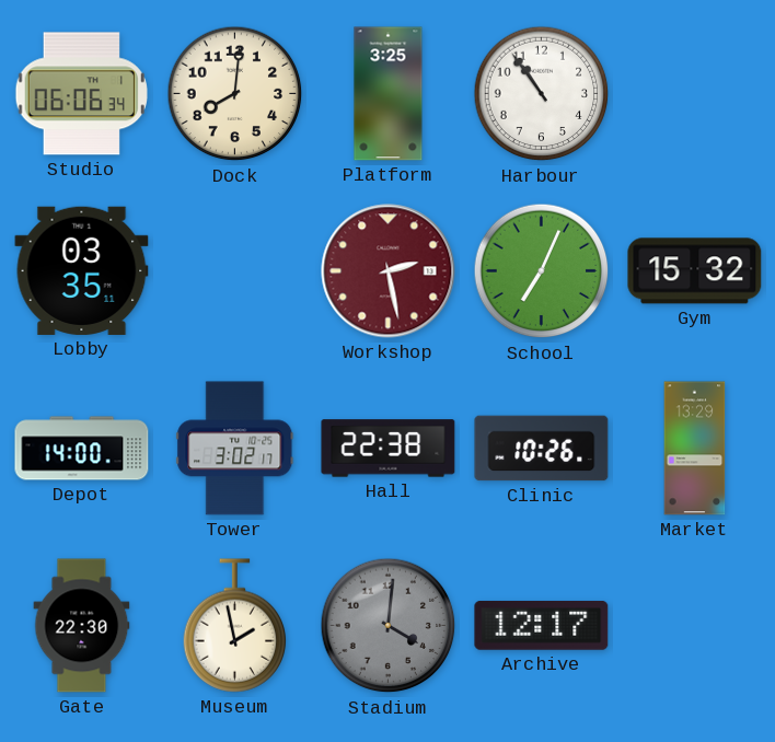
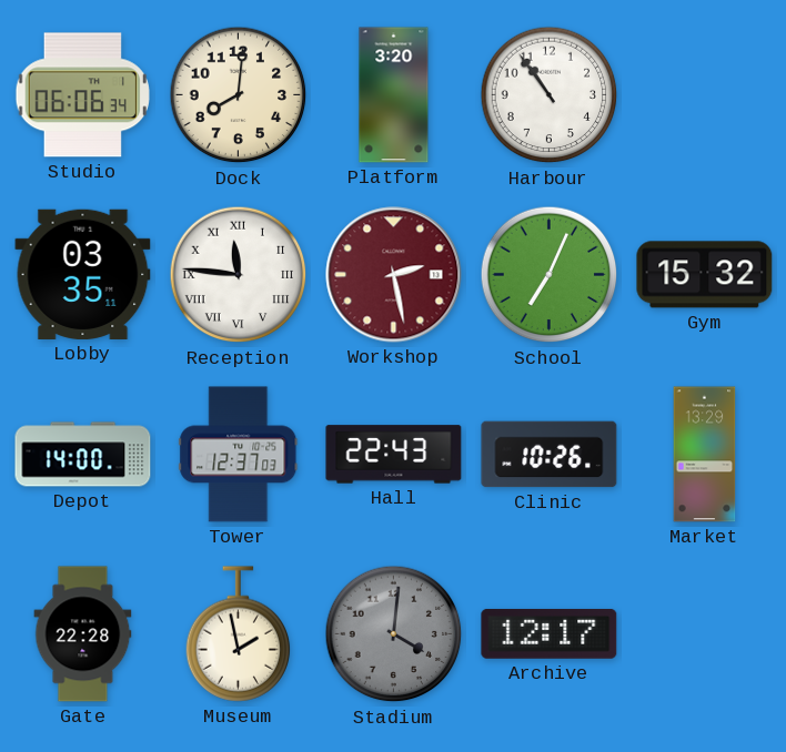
Platform: 3:25 -> 3:20 (394, 95)
Reception: none -> 11:46 (239, 275)
Tower: 3:02 -> 12:37 (239, 455)
Hall: 22:38 -> 22:43 (394, 455)
Gate: 22:30 -> 22:28 (83, 634)
